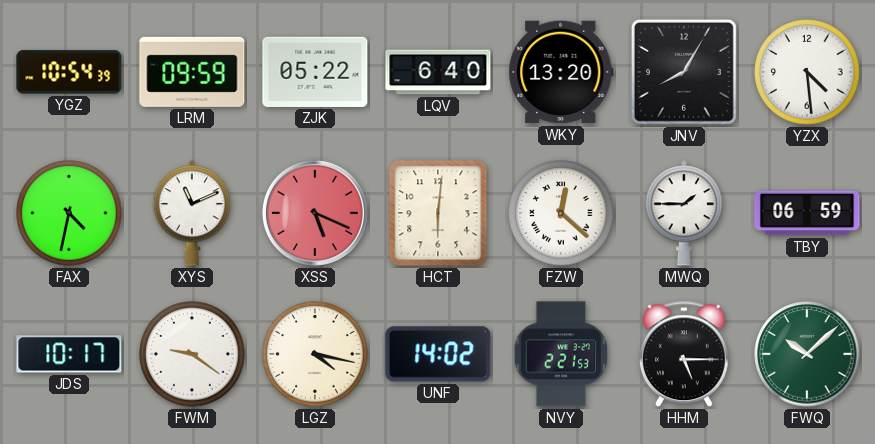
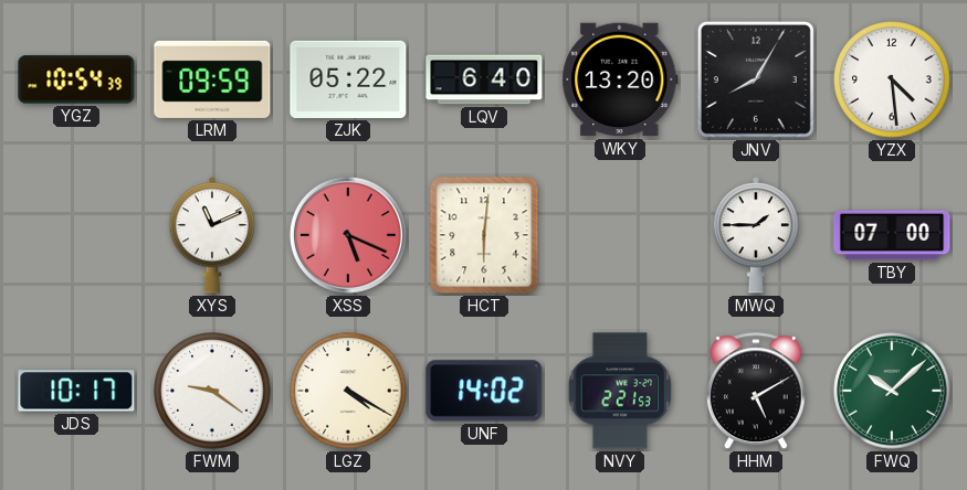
FAX: 4:32 -> none (69, 213)
FZW: 12:22 -> none (561, 213)
TBY: 06:59 -> 07:00 (892, 235)
LGZ: 4:17 -> 4:20 (348, 391)
HHM: 5:15 -> 5:10 (756, 392)
